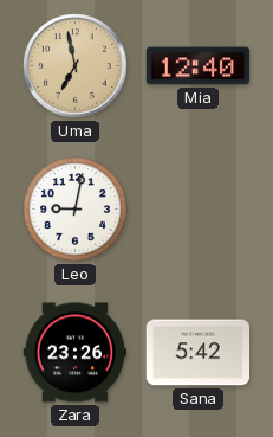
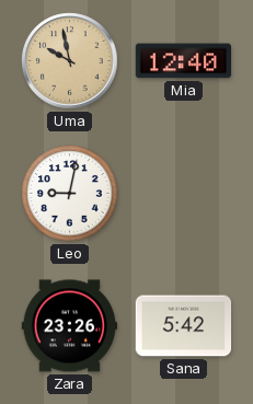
Uma: 6:58 -> 9:58 (70, 61)
